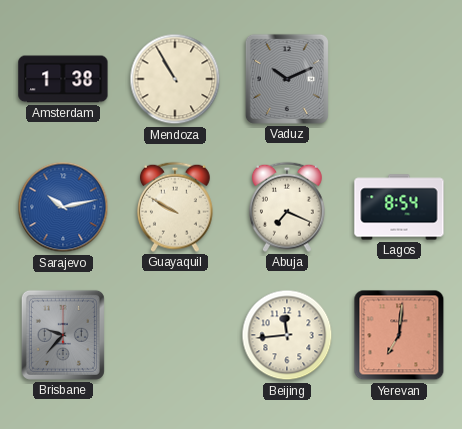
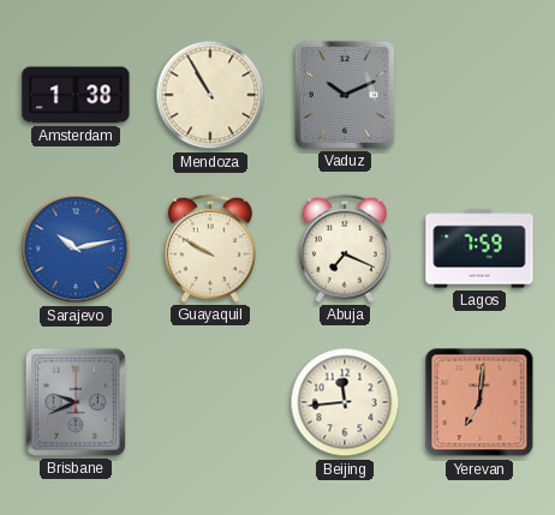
Lagos: 8:54 -> 7:59 (479, 248)
Brisbane: 9:37 -> 9:41 (76, 402)
